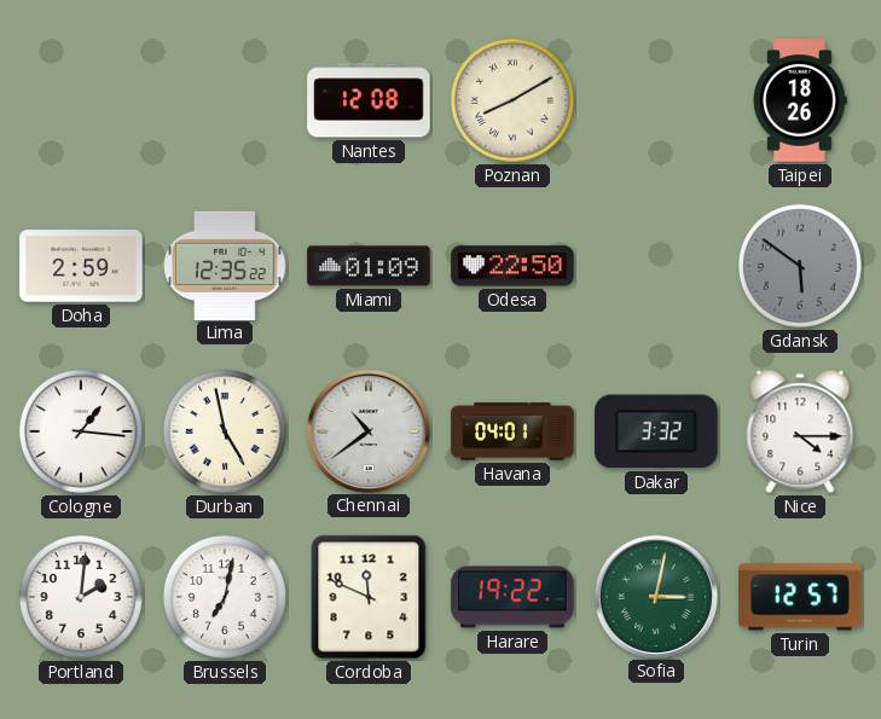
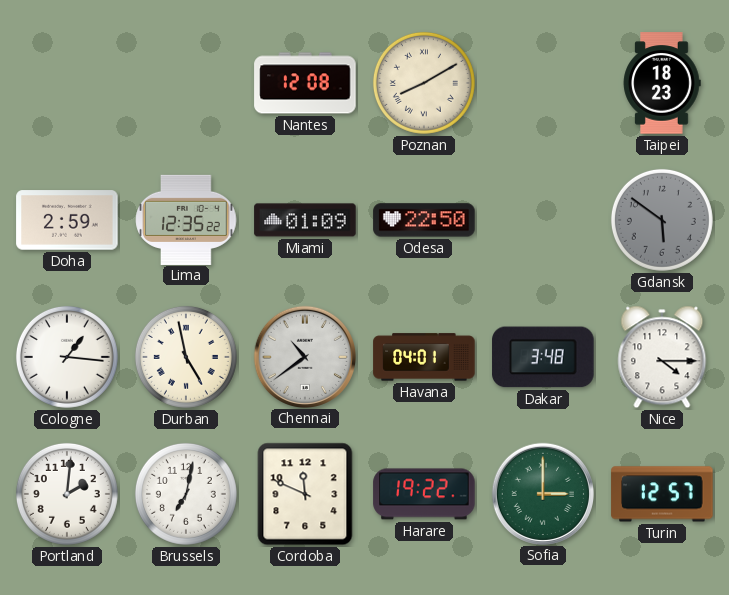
Taipei: 18:26 -> 18:23 (662, 83)
Dakar: 3:32 -> 3:48 (543, 357)
Sofia: 3:02 -> 3:00 (542, 493)
